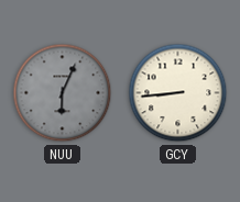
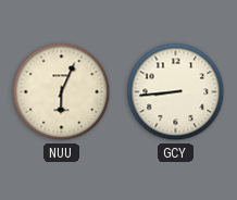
NUU dial: grey -> cream (62, 92)
